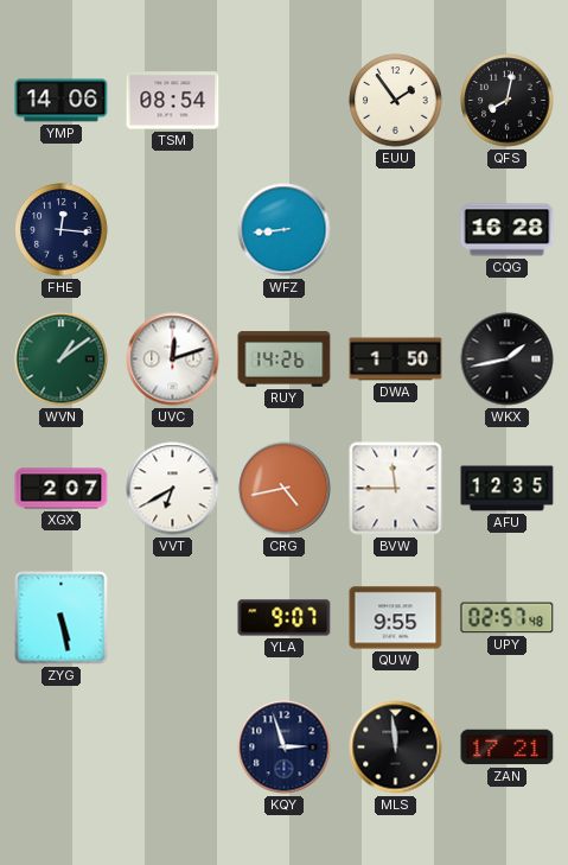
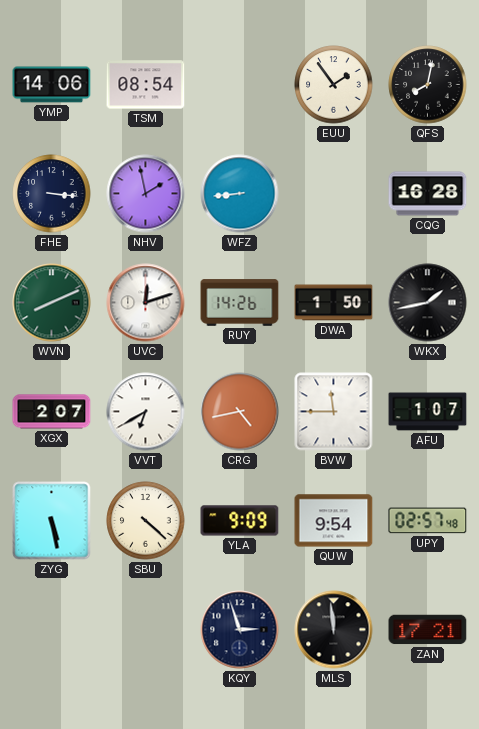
FHE: 12:16 -> 3:16 (52, 194)
NHV: none -> 1:58 (146, 194)
WVN: 1:09 -> 8:11 (52, 303)
AFU: 12:35 -> 1:07 (428, 412)
SBU: none -> 4:22 (146, 521)
YLA: 9:07 -> 9:09 (240, 521)
QUW: 9:55 -> 9:54 (334, 521)
